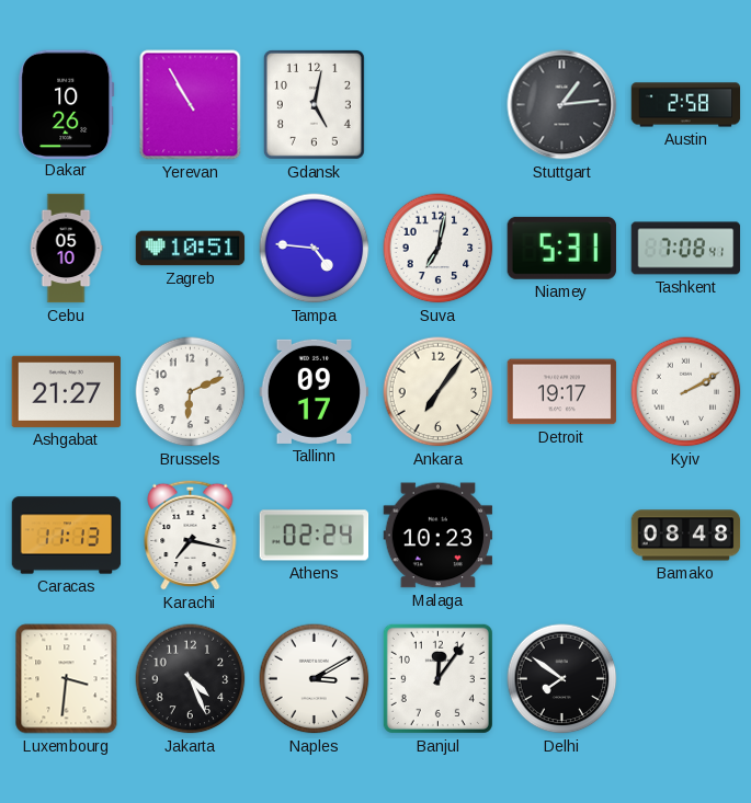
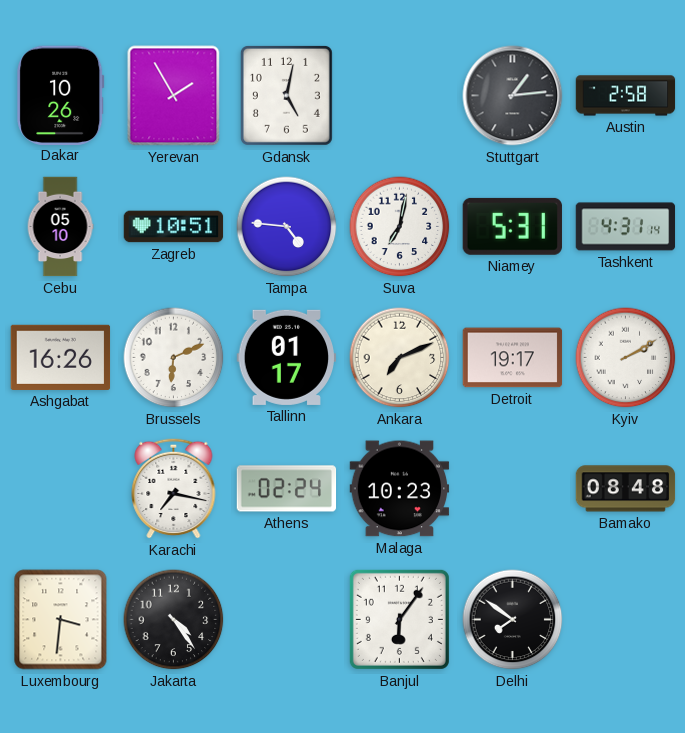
Yerevan: 10:55 -> 1:55 (174, 96)
Tashkent: 7:08 -> 4:31 (626, 227)
Ashgabat: 21:27 -> 16:26 (61, 357)
Tallinn: 09:17 -> 01:17 (287, 357)
Ankara: 7:06 -> 7:11 (400, 358)
Caracas: 11:13 -> none (67, 536)
Jakarta: 4:26 -> 4:24 (174, 620)
Naples: 3:10 -> none (315, 679)
Banjul: 12:06 -> 6:06 (399, 619)
